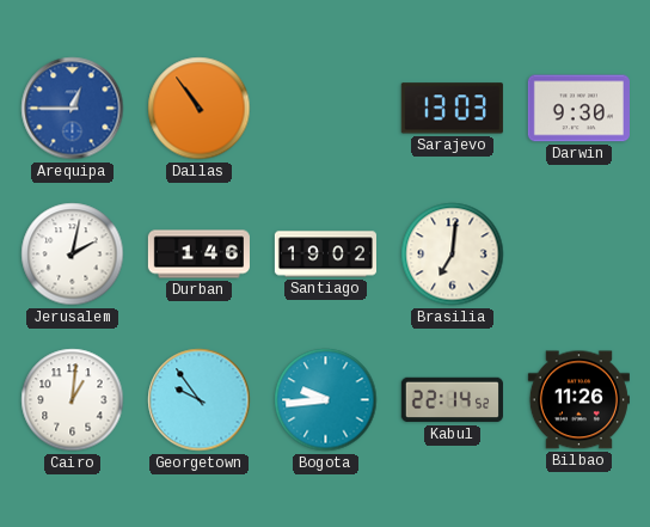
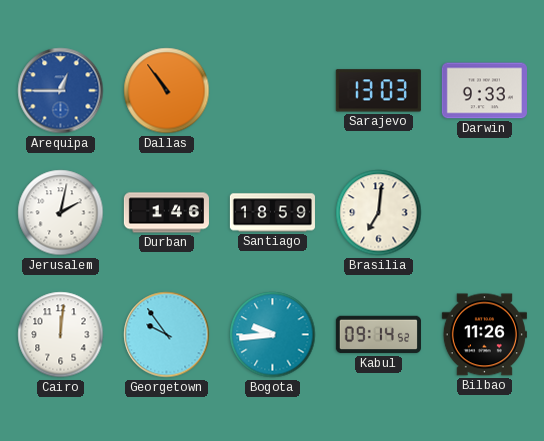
Darwin: 9:30 -> 9:33 (484, 91)
Santiago: 19:02 -> 18:59 (272, 213)
Cairo: 1:01 -> 12:01 (61, 335)
Kabul: 22:14 -> 09:14 (378, 335)
